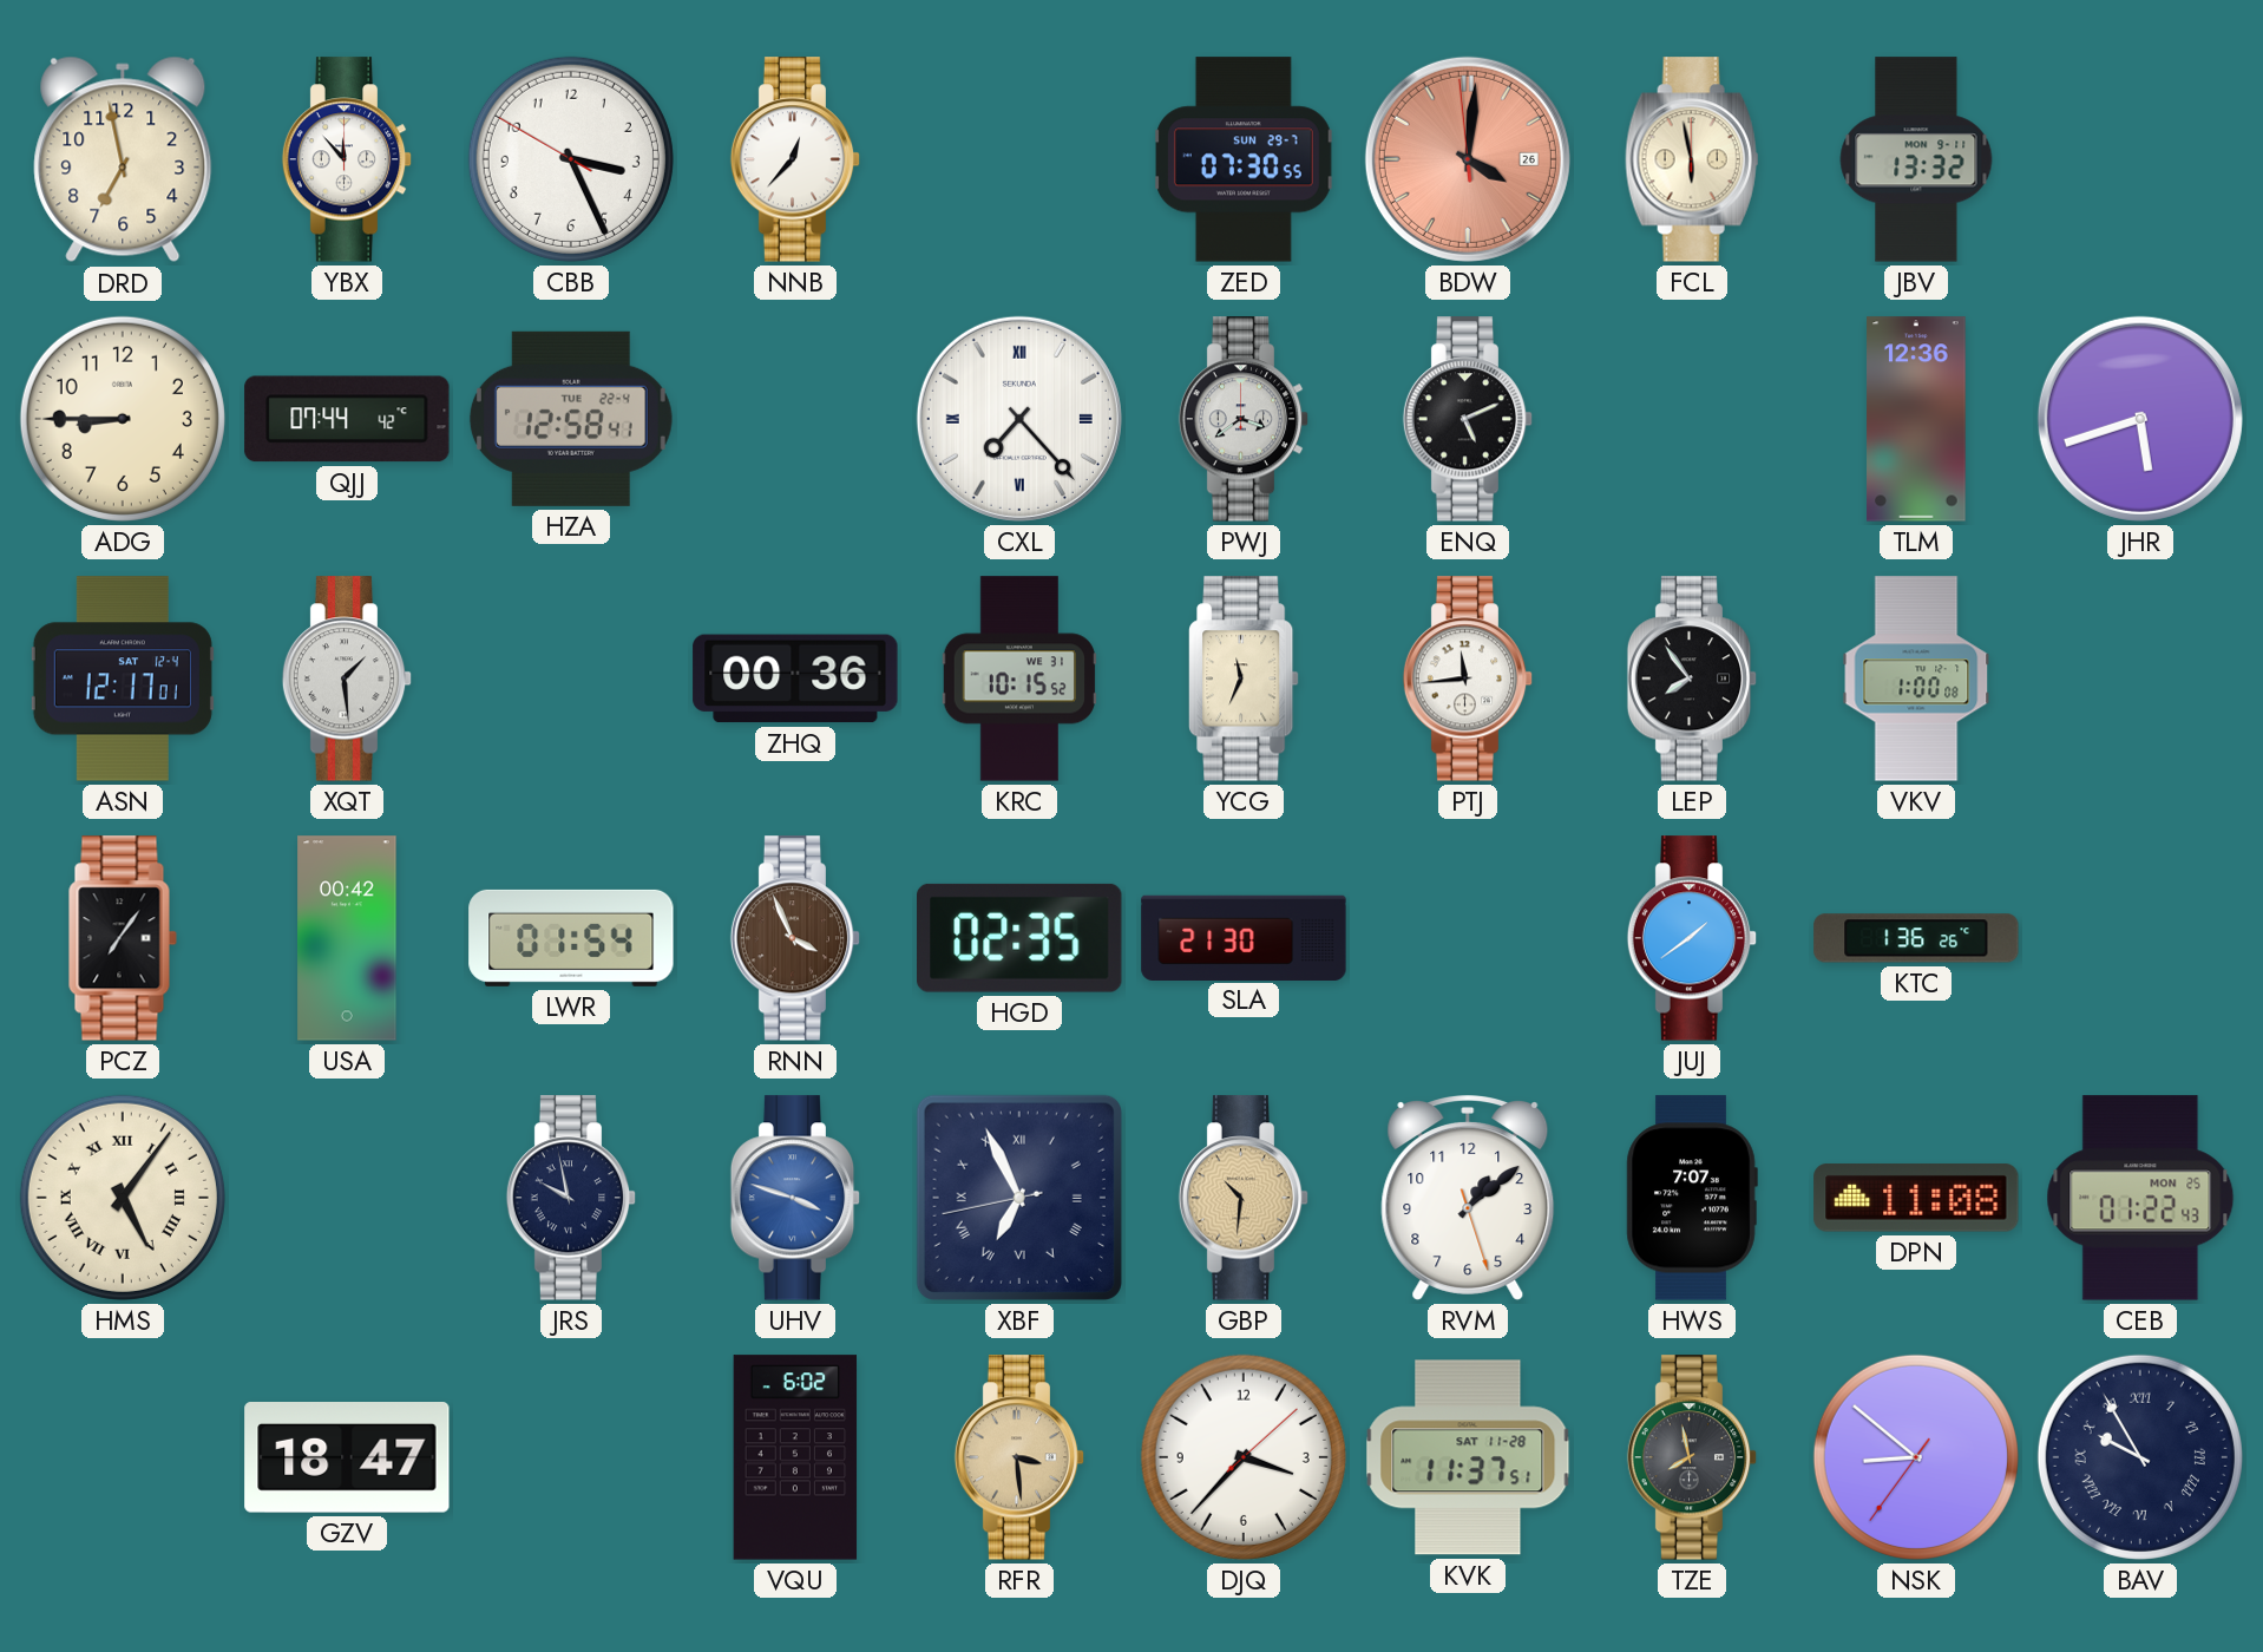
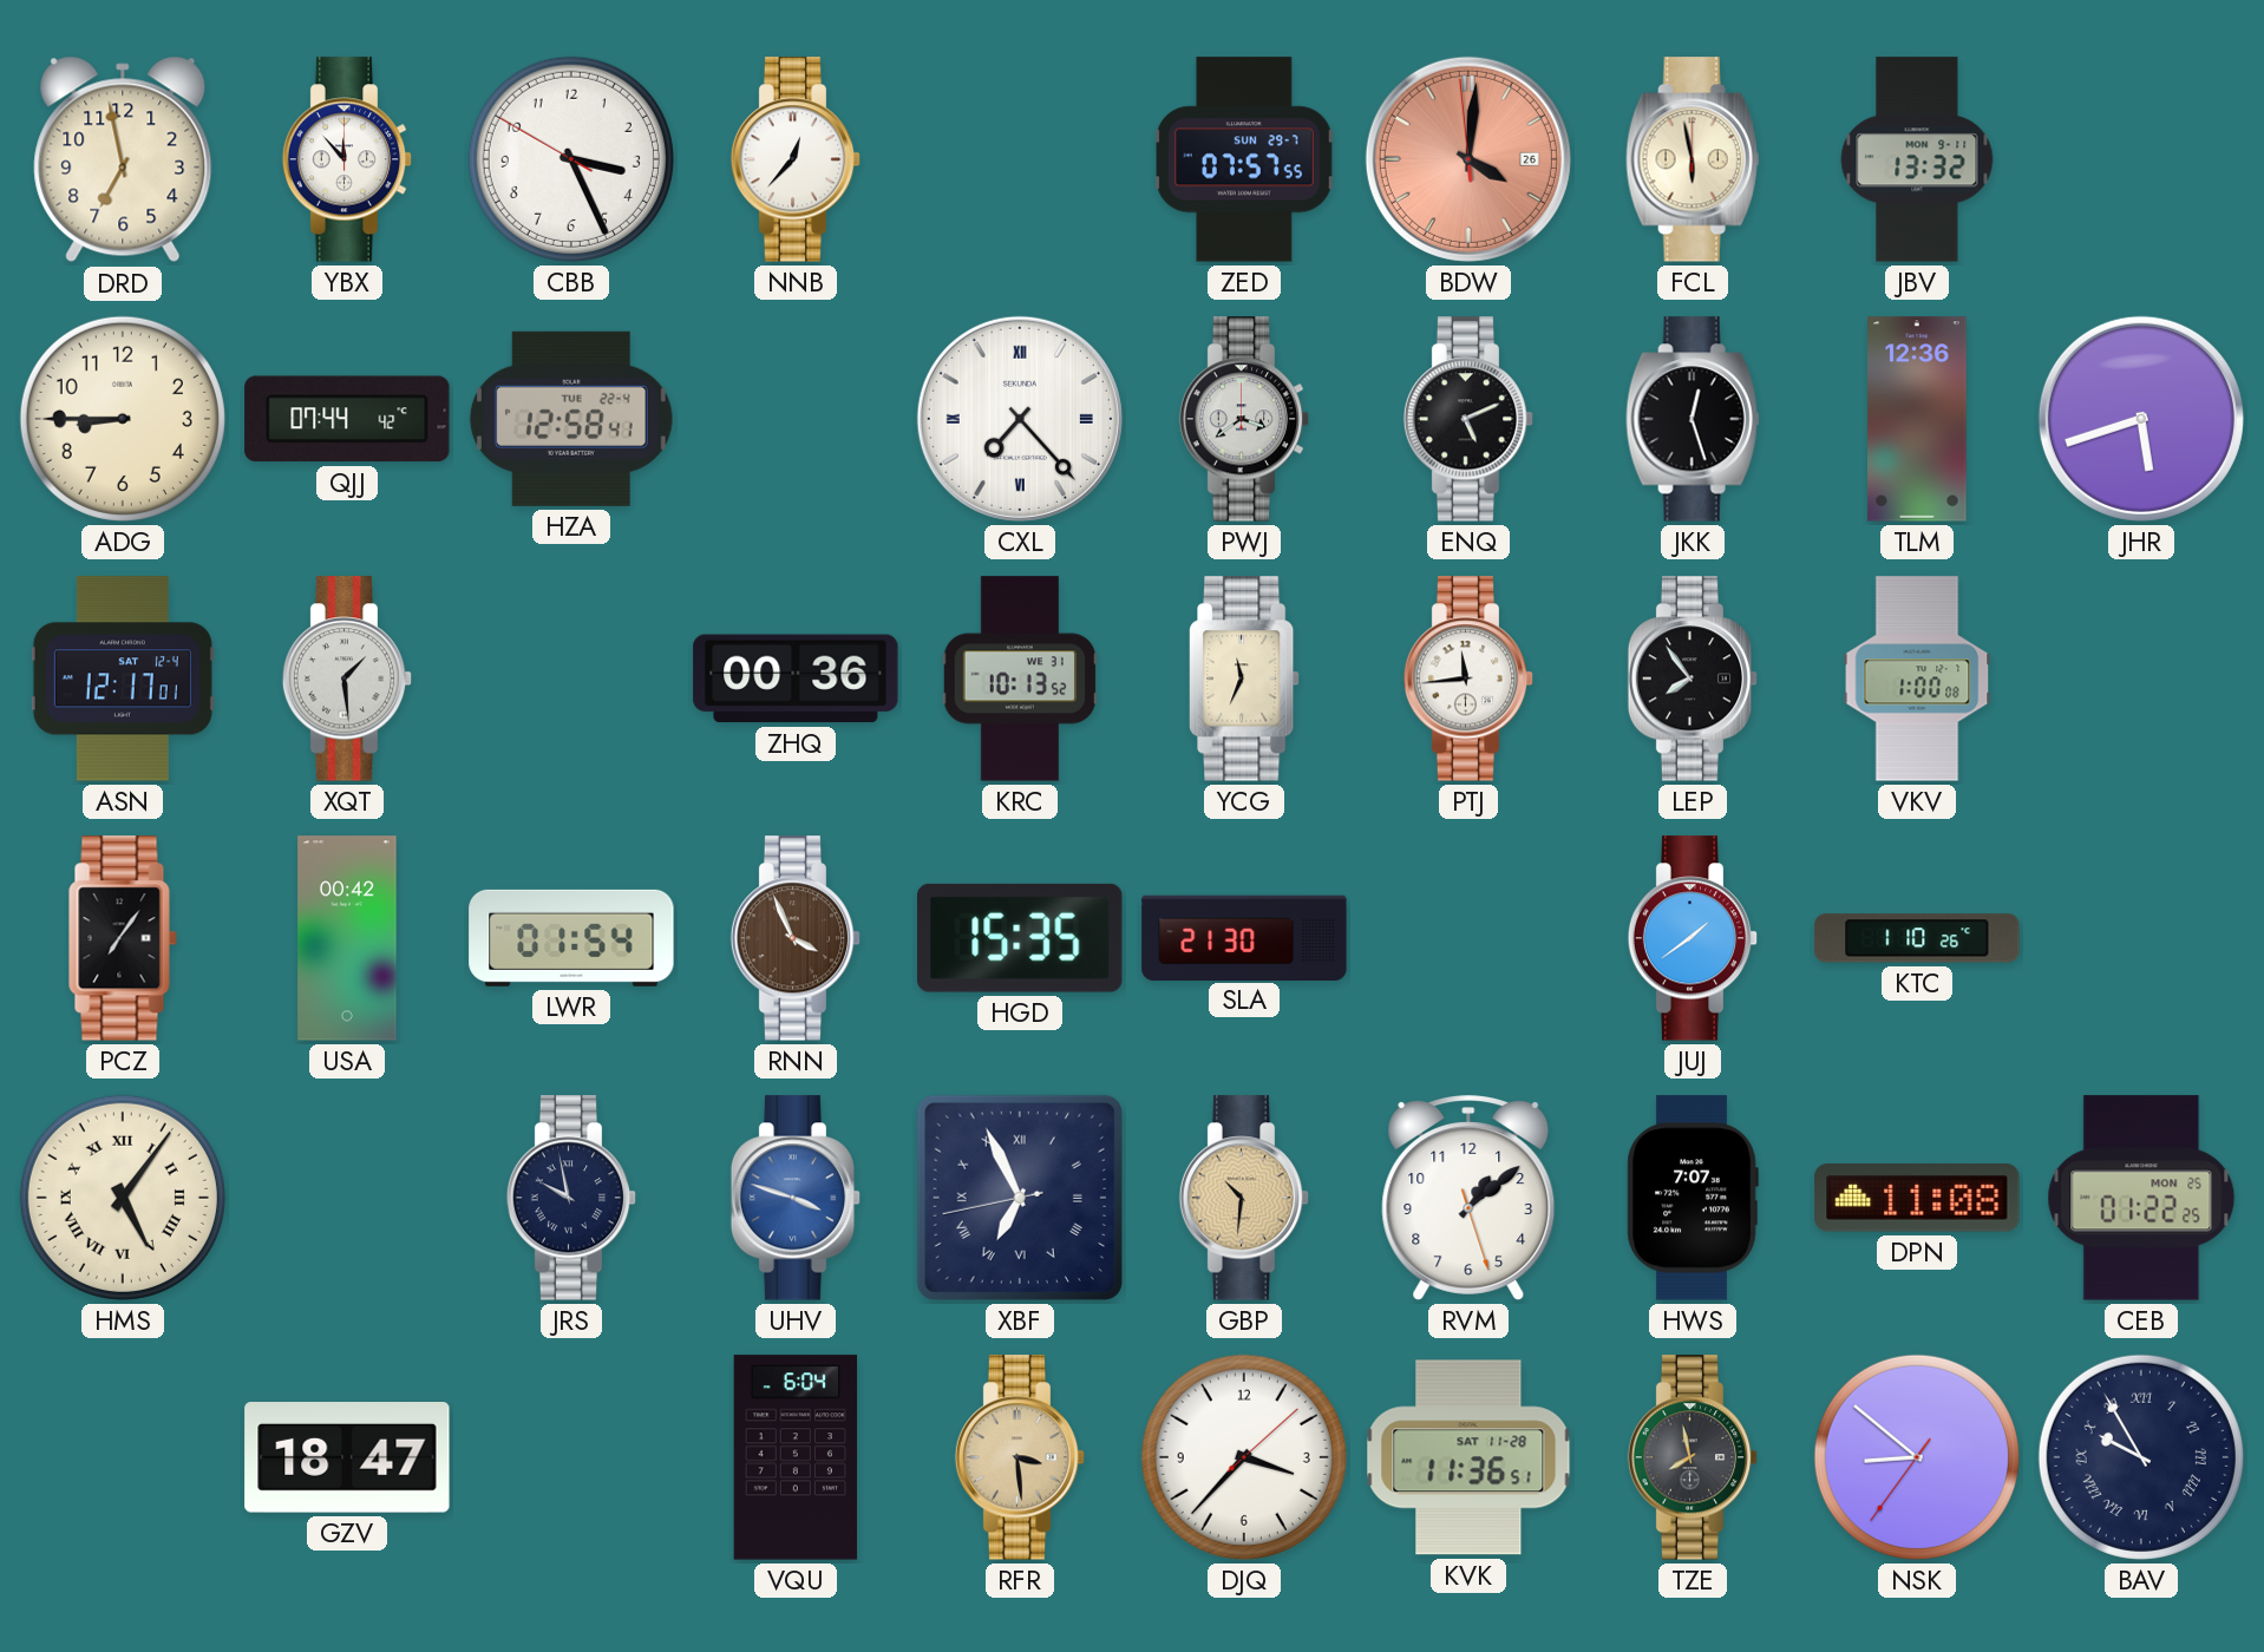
ZED: 07:30 -> 07:57 (1244, 159)
JKK: none -> 12:27 (1693, 419)
KRC: 10:15 -> 10:13 (1019, 678)
HGD: 02:35 -> 15:35 (1021, 938)
KTC: 1:36 -> 1:10 (1917, 938)
CEB: 01:22:43 -> 01:22:25 (2141, 1198)
VQU: 6:02 -> 6:04 (796, 1457)
KVK: 11:37 -> 11:36 (1468, 1457)
